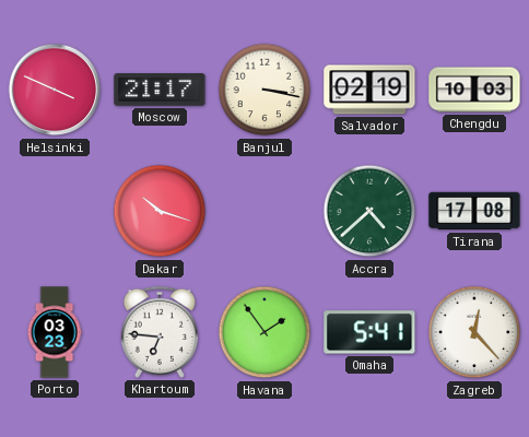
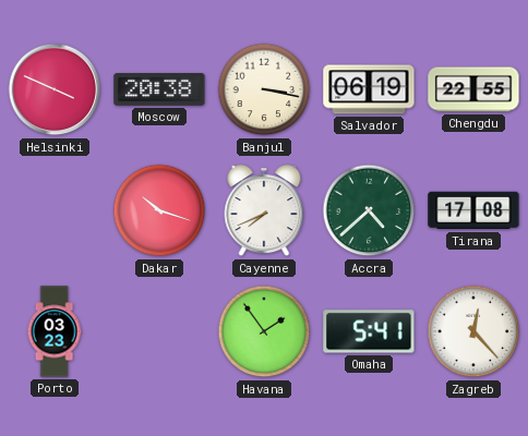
Moscow: 21:17 -> 20:38 (159, 90)
Salvador: 02:19 -> 06:19 (369, 89)
Chengdu: 10:03 -> 22:55 (473, 89)
Cayenne: none -> 7:41 (264, 211)
Khartoum: 6:46 -> none (160, 332)
